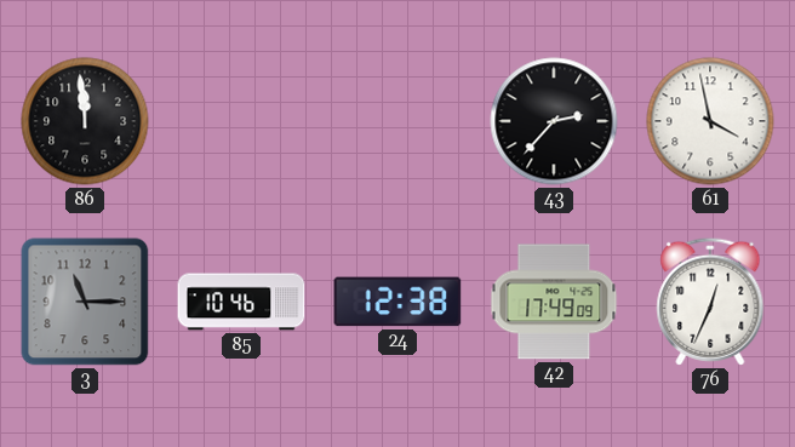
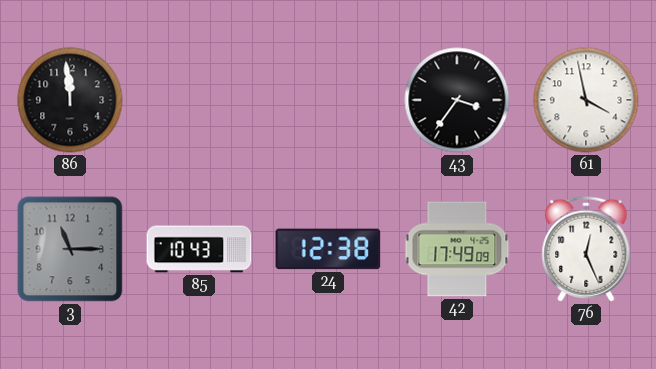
43: 2:37 -> 3:36 (457, 100)
85: 10:46 -> 10:43 (199, 249)
76: 12:34 -> 12:26 (586, 249)
